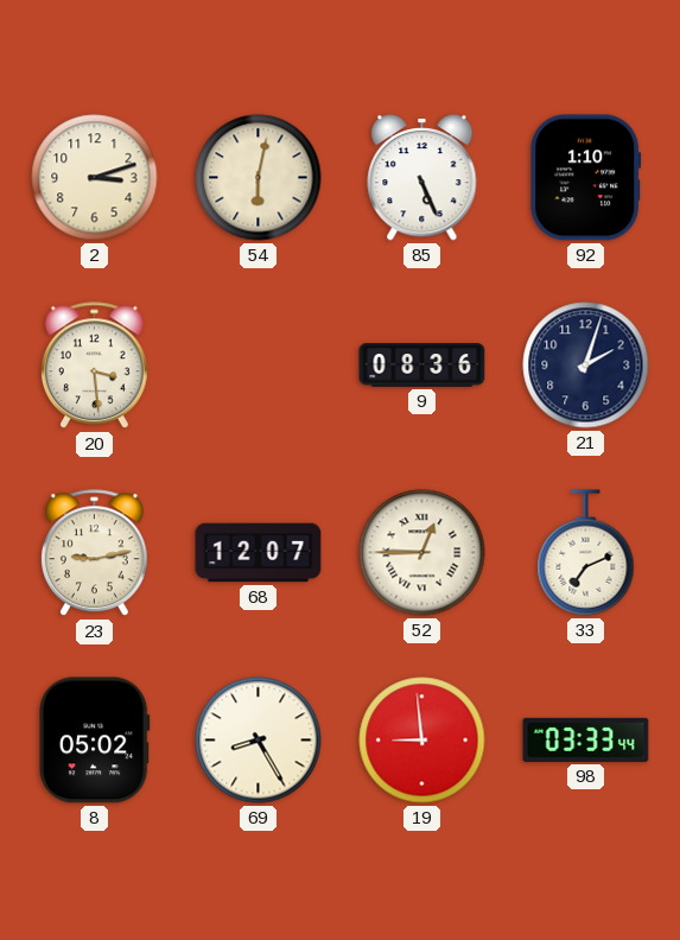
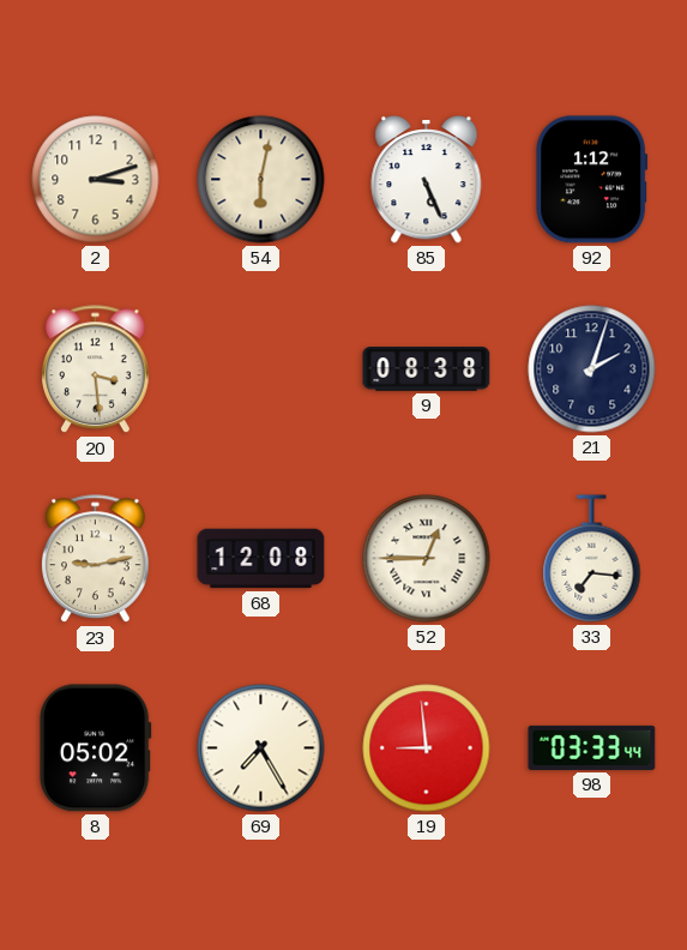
92: 1:10 -> 1:12 (592, 180)
9: 08:36 -> 08:38 (427, 369)
68: 12:07 -> 12:08 (261, 559)
33: 7:11 -> 7:16 (592, 559)
69: 8:25 -> 7:25 (261, 748)
